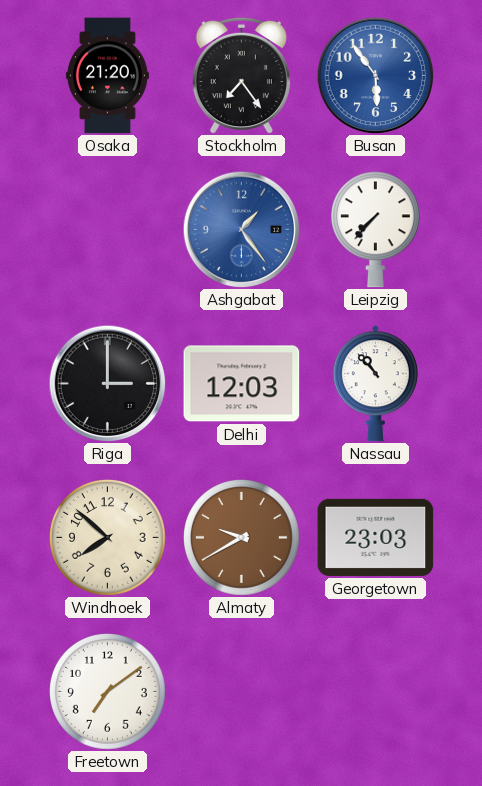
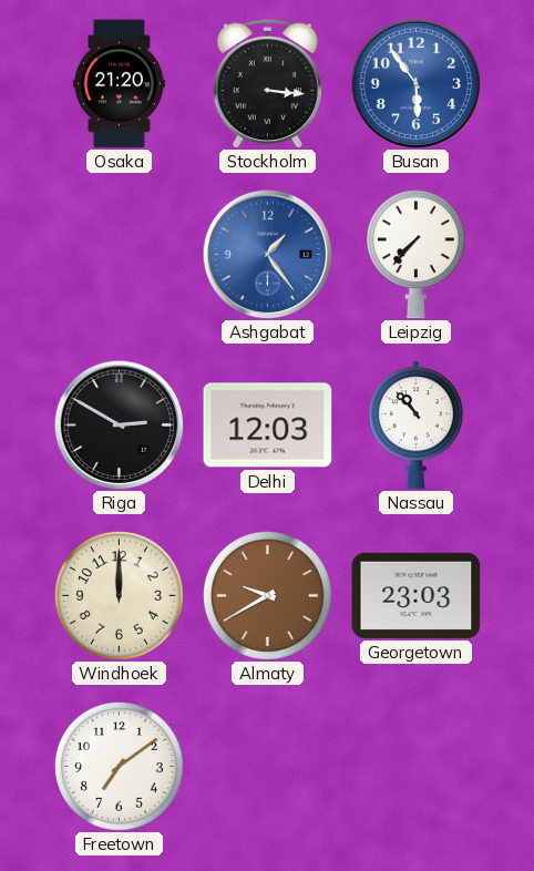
Stockholm: 7:24 -> 3:16 (267, 83)
Riga: 3:00 -> 2:50 (119, 424)
Windhoek: 7:52 -> 12:00 (120, 596)
